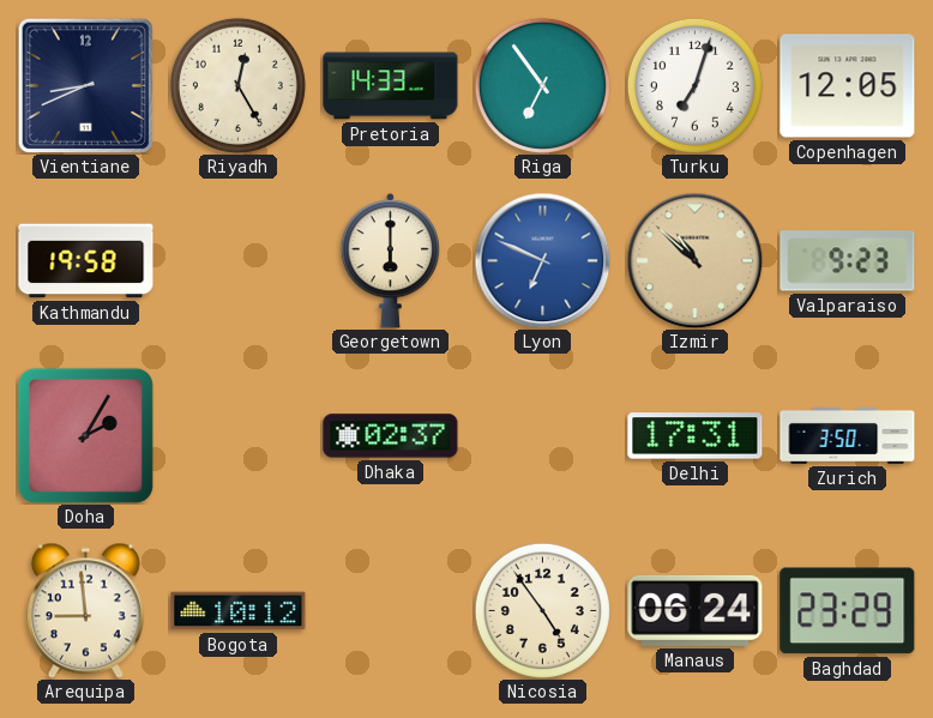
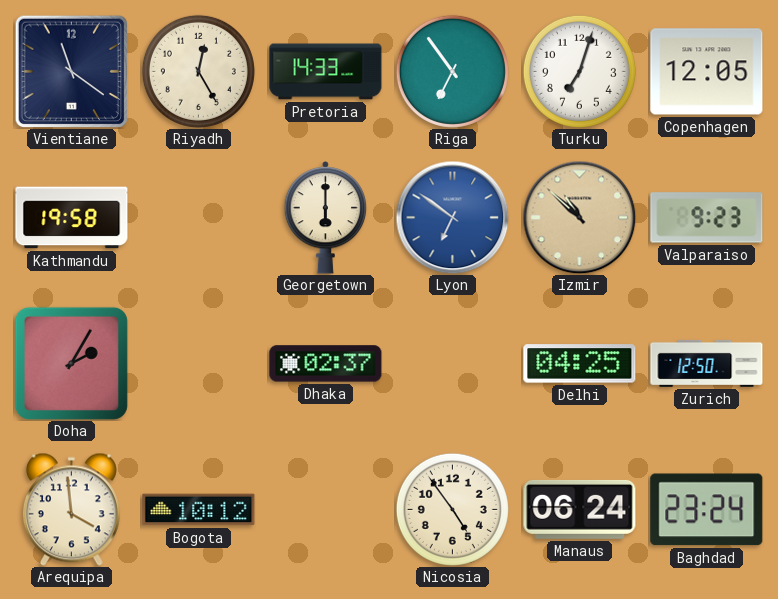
Vientiane: 8:41 -> 11:21 (71, 71)
Lyon: 6:49 -> 6:51 (452, 217)
Delhi: 17:31 -> 04:25 (580, 364)
Zurich: 3:50 -> 12:50 (707, 363)
Arequipa: 8:59 -> 3:59 (71, 509)
Baghdad: 23:29 -> 23:24 (707, 510)
